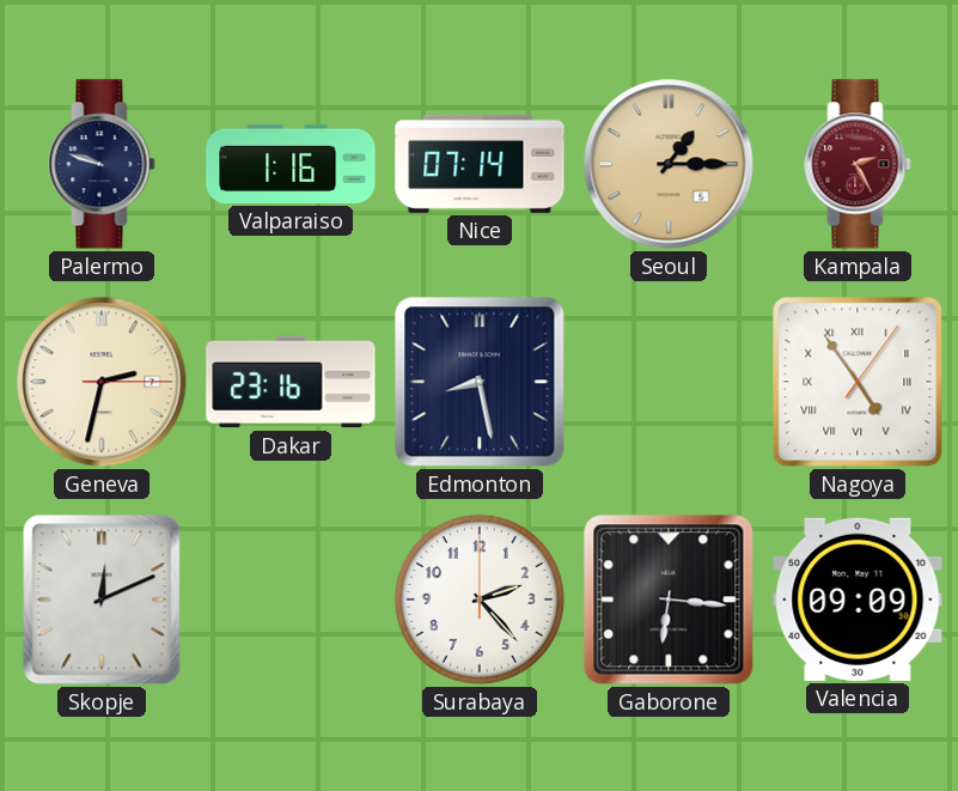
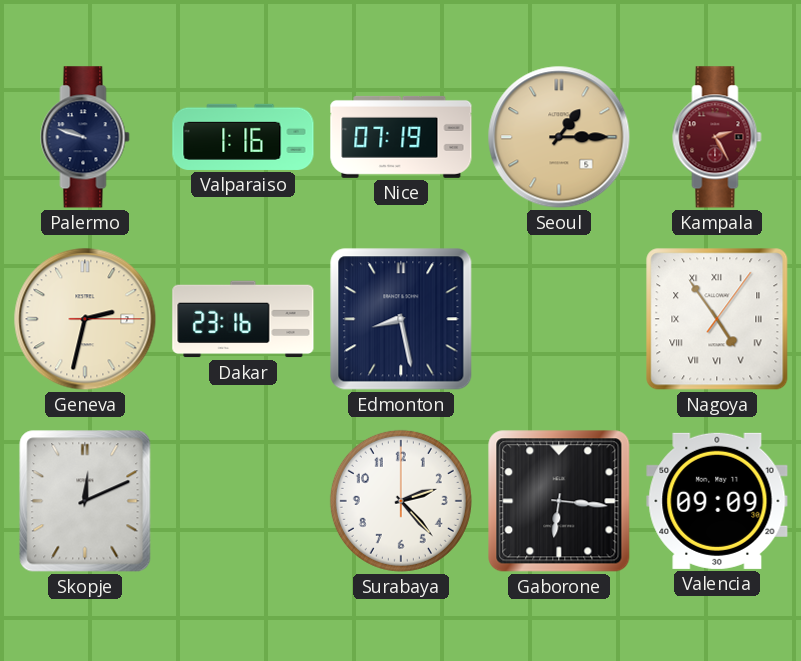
Nice: 07:14 -> 07:19 (401, 137)
